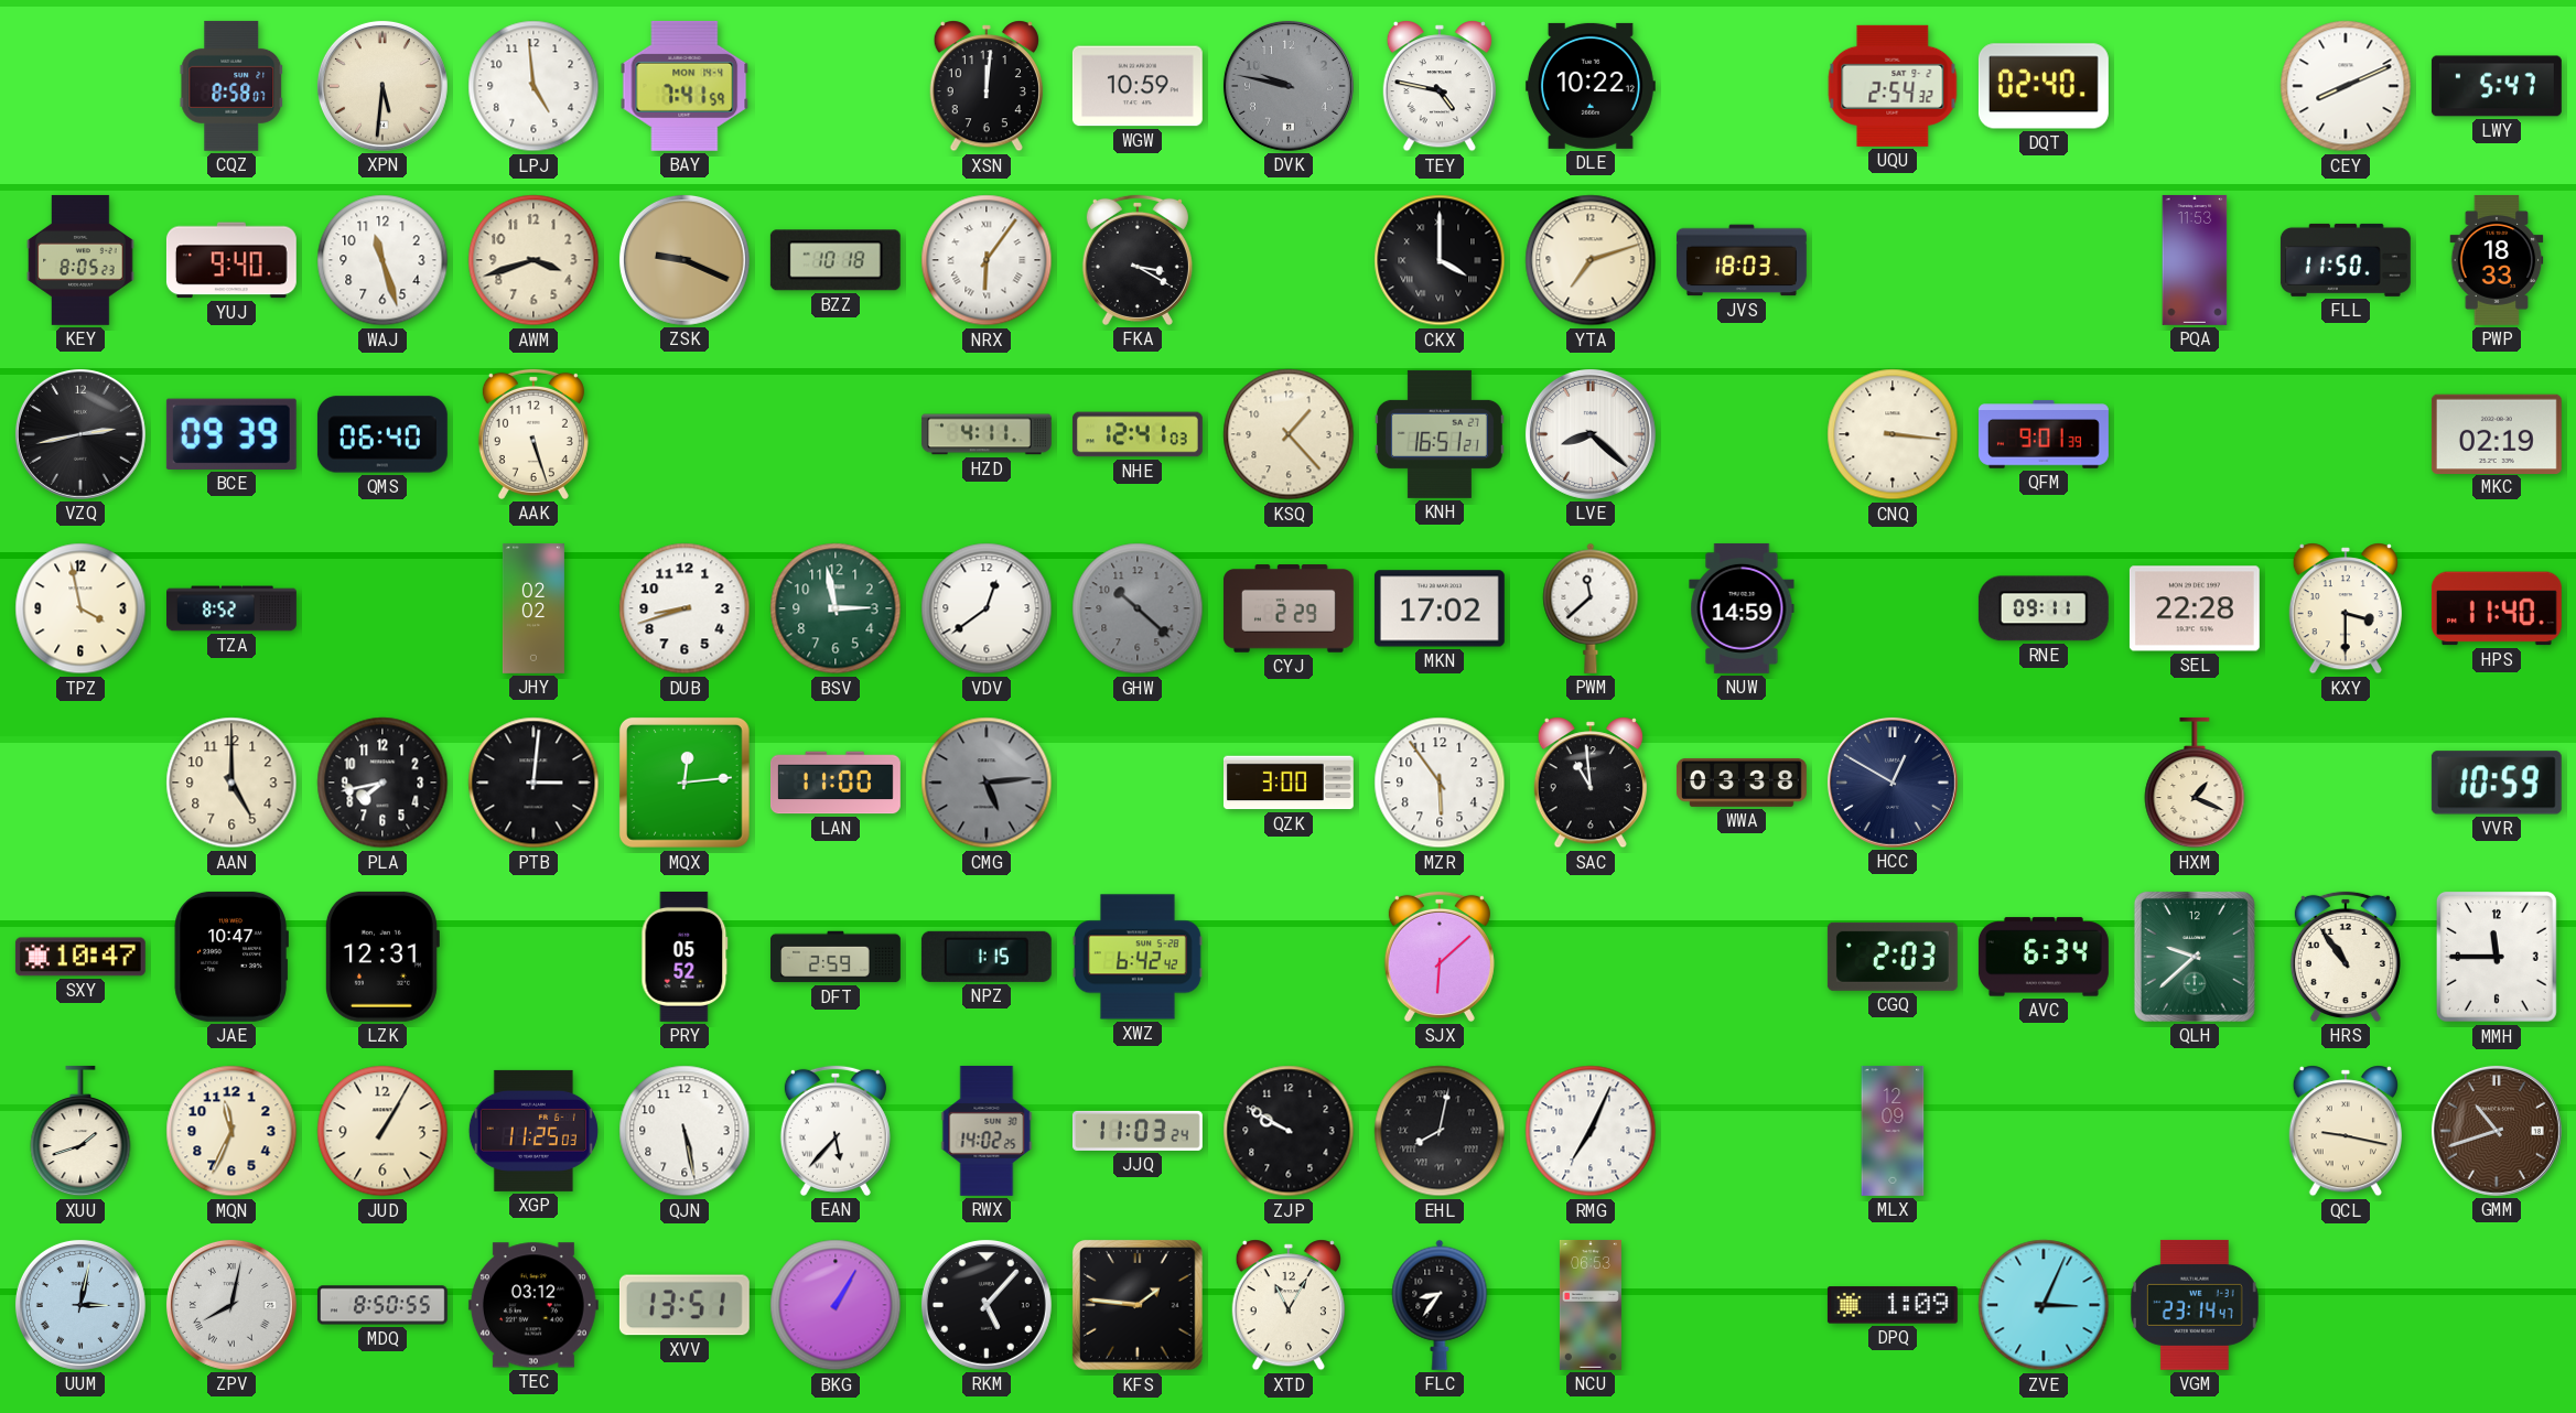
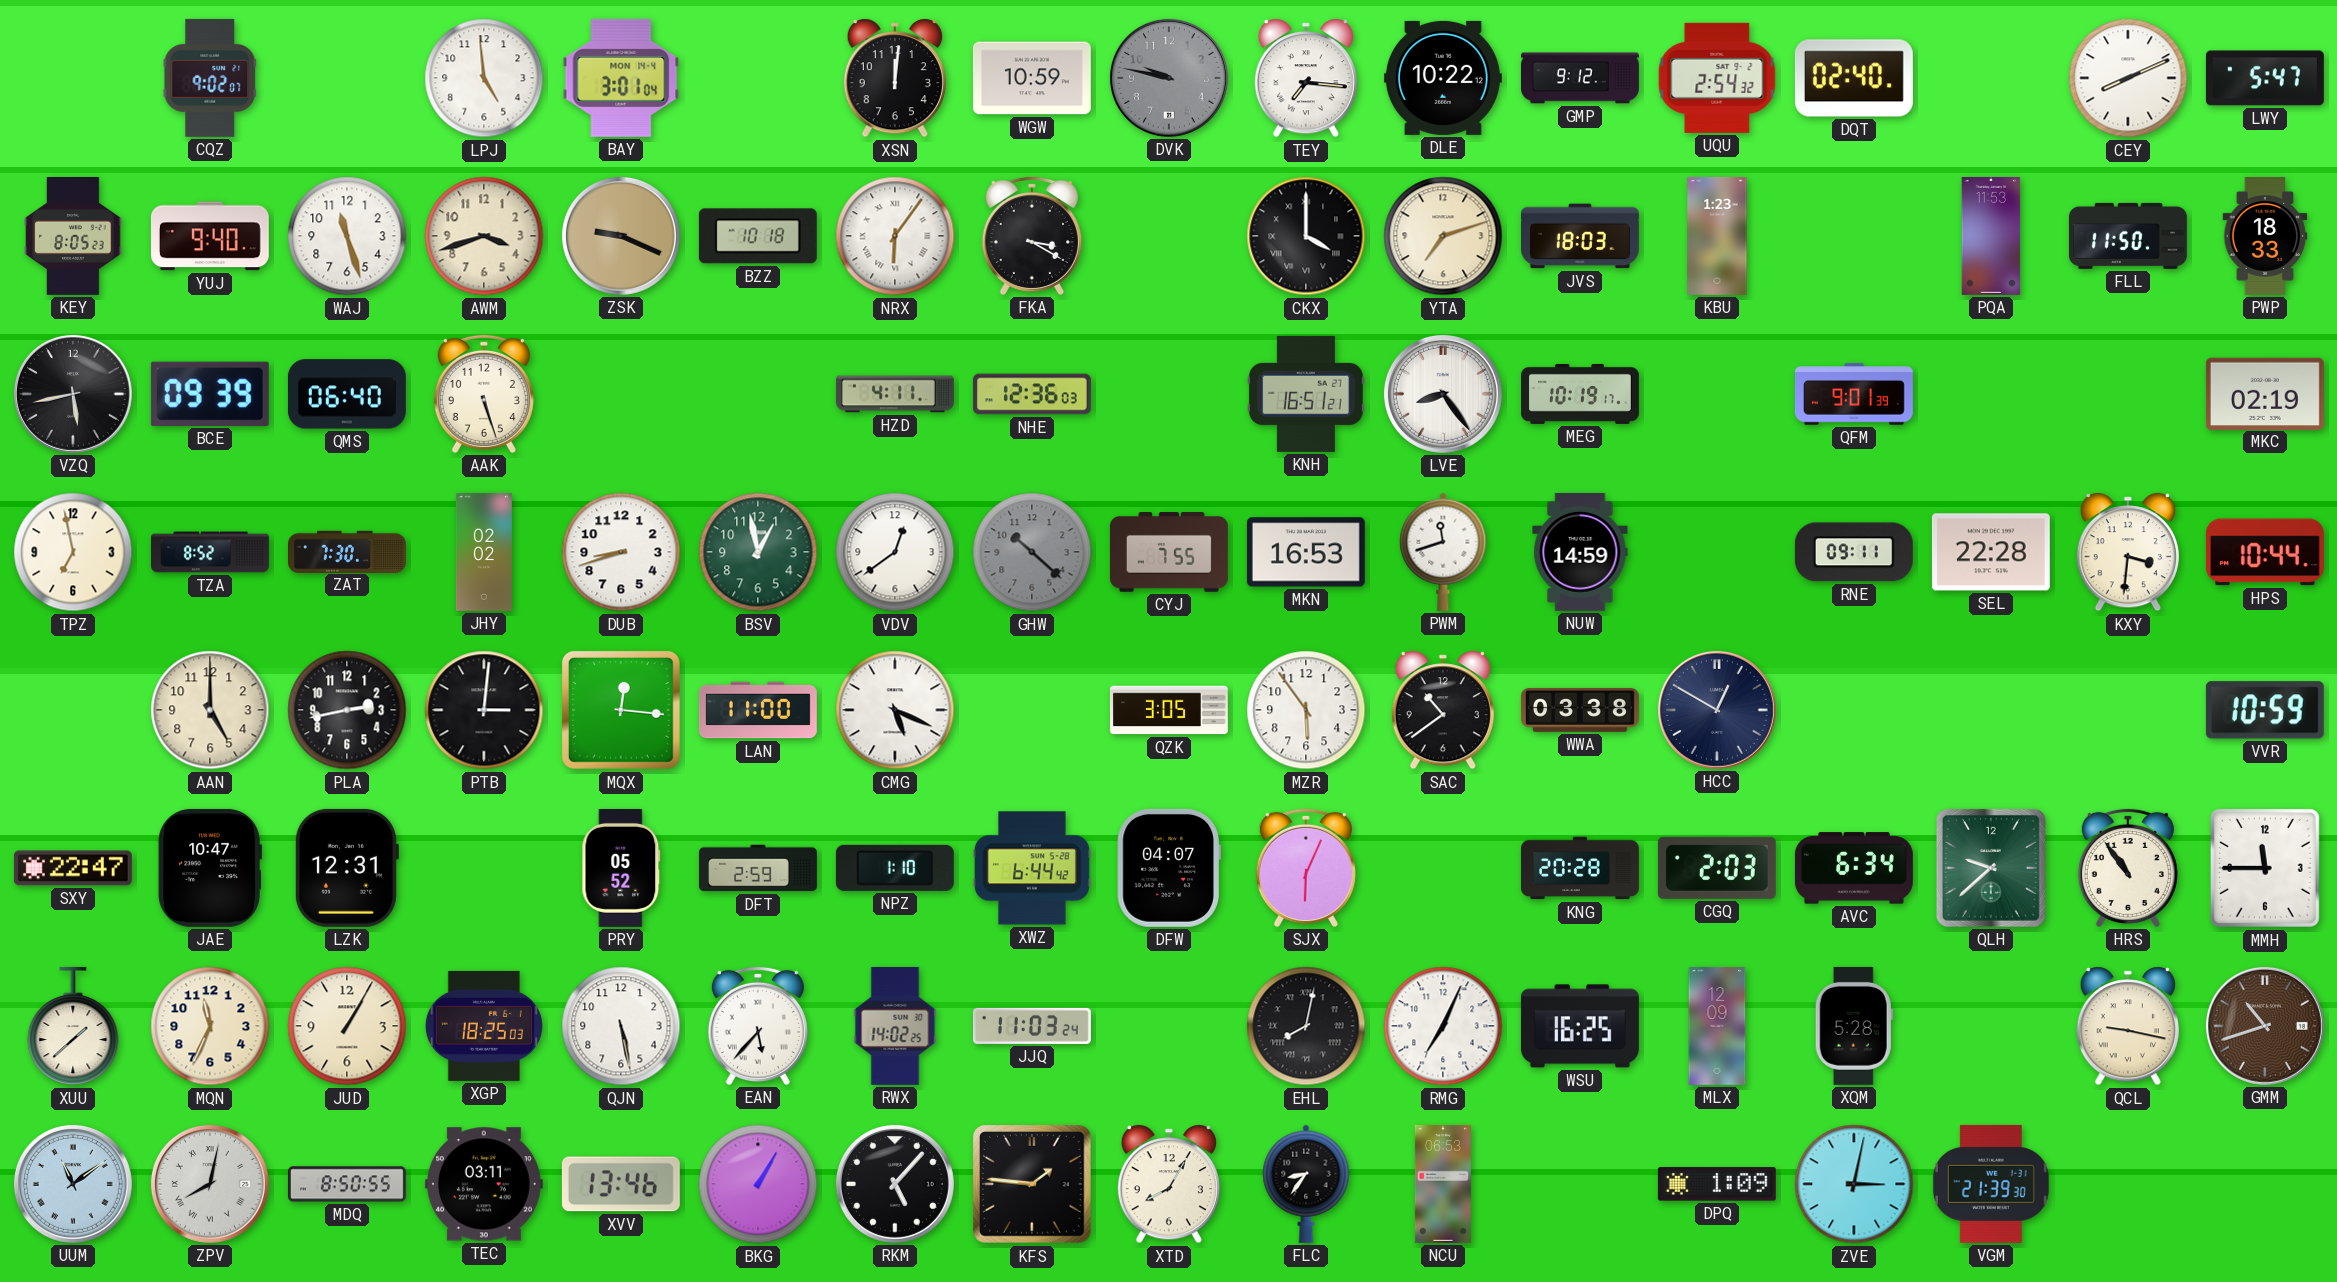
CQZ: 8:58 -> 9:02 (210, 78)
XPN: 5:31 -> none (382, 86)
BAY: 7:41 -> 3:01 (621, 78)
TEY: 4:47 -> 7:16 (1306, 78)
GMP: none -> 9:12 (1580, 78)
KBU: none -> 1:23 (1717, 236)
VZQ: 2:43 -> 5:43 (73, 394)
NHE: 12:41 -> 12:36 (1032, 394)
KSQ: 1:23 -> none (1289, 434)
LVE: 8:22 -> 8:24 (1443, 394)
MEG: none -> 10:19 (1581, 394)
CNQ: 3:16 -> none (1893, 434)
TPZ: 3:58 -> 6:58 (73, 552)
ZAT: none -> 7:30 (348, 551)
BSV: 2:58 -> 12:58 (758, 552)
CYJ: 2:29 -> 7:55 (1169, 552)
MKN: 17:02 -> 16:53 (1306, 552)
PWM: 11:38 -> 11:42 (1443, 552)
KXY: 3:30 -> 3:31 (2128, 552)
HPS: 11:40 -> 10:44 (2265, 552)
PLA: 7:43 -> 2:43 (347, 710)
MQX: 12:14 -> 12:16 (621, 711)
CMG: 5:14 -> 5:19 (895, 710)
CMG dial: grey -> white (895, 710)
QZK: 3:00 -> 3:05 (1169, 710)
SAC: 10:59 -> 10:39 (1443, 710)
HXM: 1:19 -> none (2195, 783)
SXY: 10:47 -> 22:47 (73, 868)
NPZ: 1:15 -> 1:10 (895, 868)
XWZ: 6:42 -> 6:44 (1032, 868)
DFW: none -> 04:07 (1169, 868)
SJX: 6:08 -> 6:04 (1306, 868)
KNG: none -> 20:28 (1580, 868)
XUU: 1:42 -> 1:38 (73, 1026)
XGP: 11:25 -> 18:25 (484, 1026)
ZJP: 9:50 -> none (1289, 1131)
WSU: none -> 16:25 (1580, 1026)
XQM: none -> 5:28 (1854, 1026)
UUM: 3:02 -> 11:09 (73, 1184)
TEC: 03:12 -> 03:11 (484, 1184)
XVV: 13:51 -> 13:46 (621, 1184)
XTD: 11:05 -> 8:05 (1169, 1184)
ZVE: 3:04 -> 3:02 (1854, 1184)
VGM: 23:14 -> 21:39 (1991, 1184)
